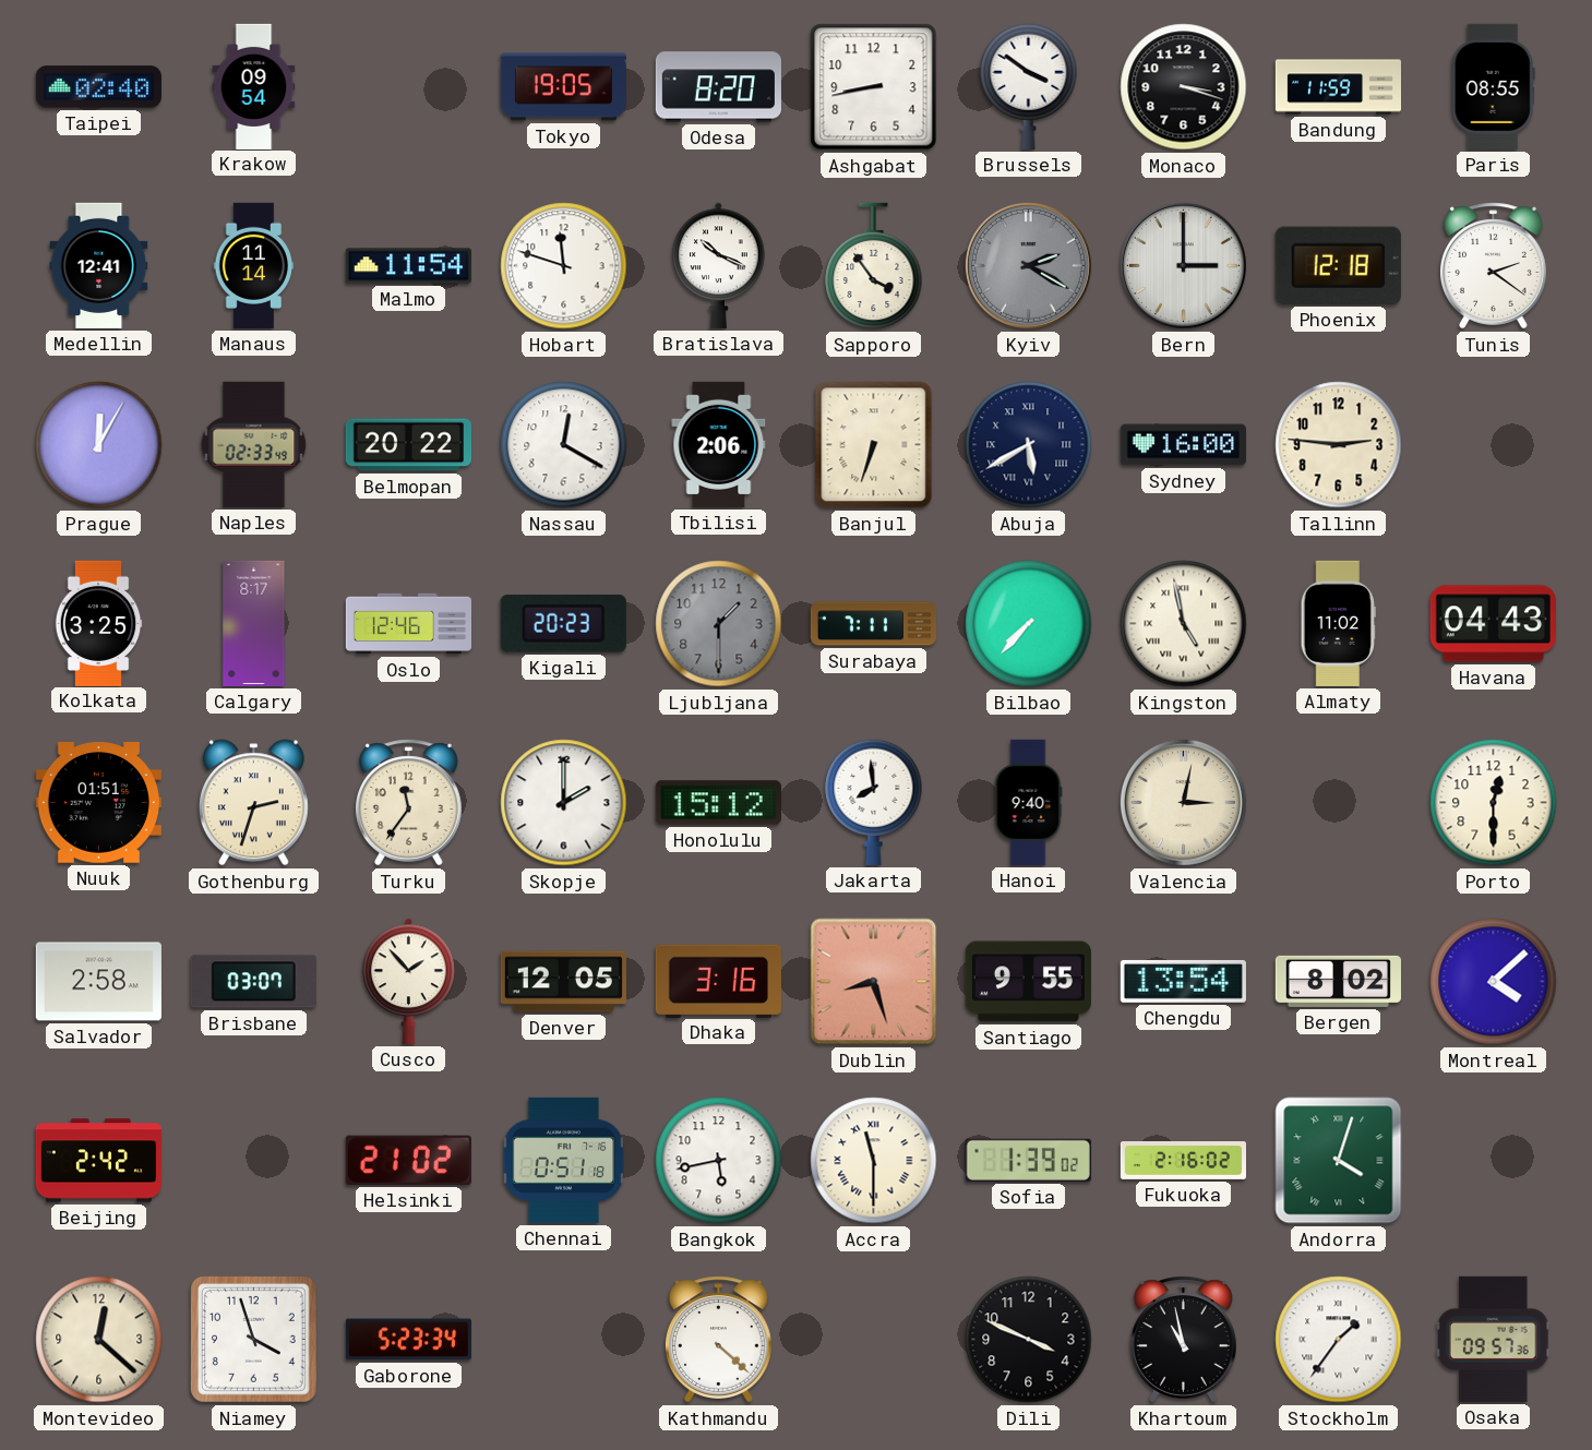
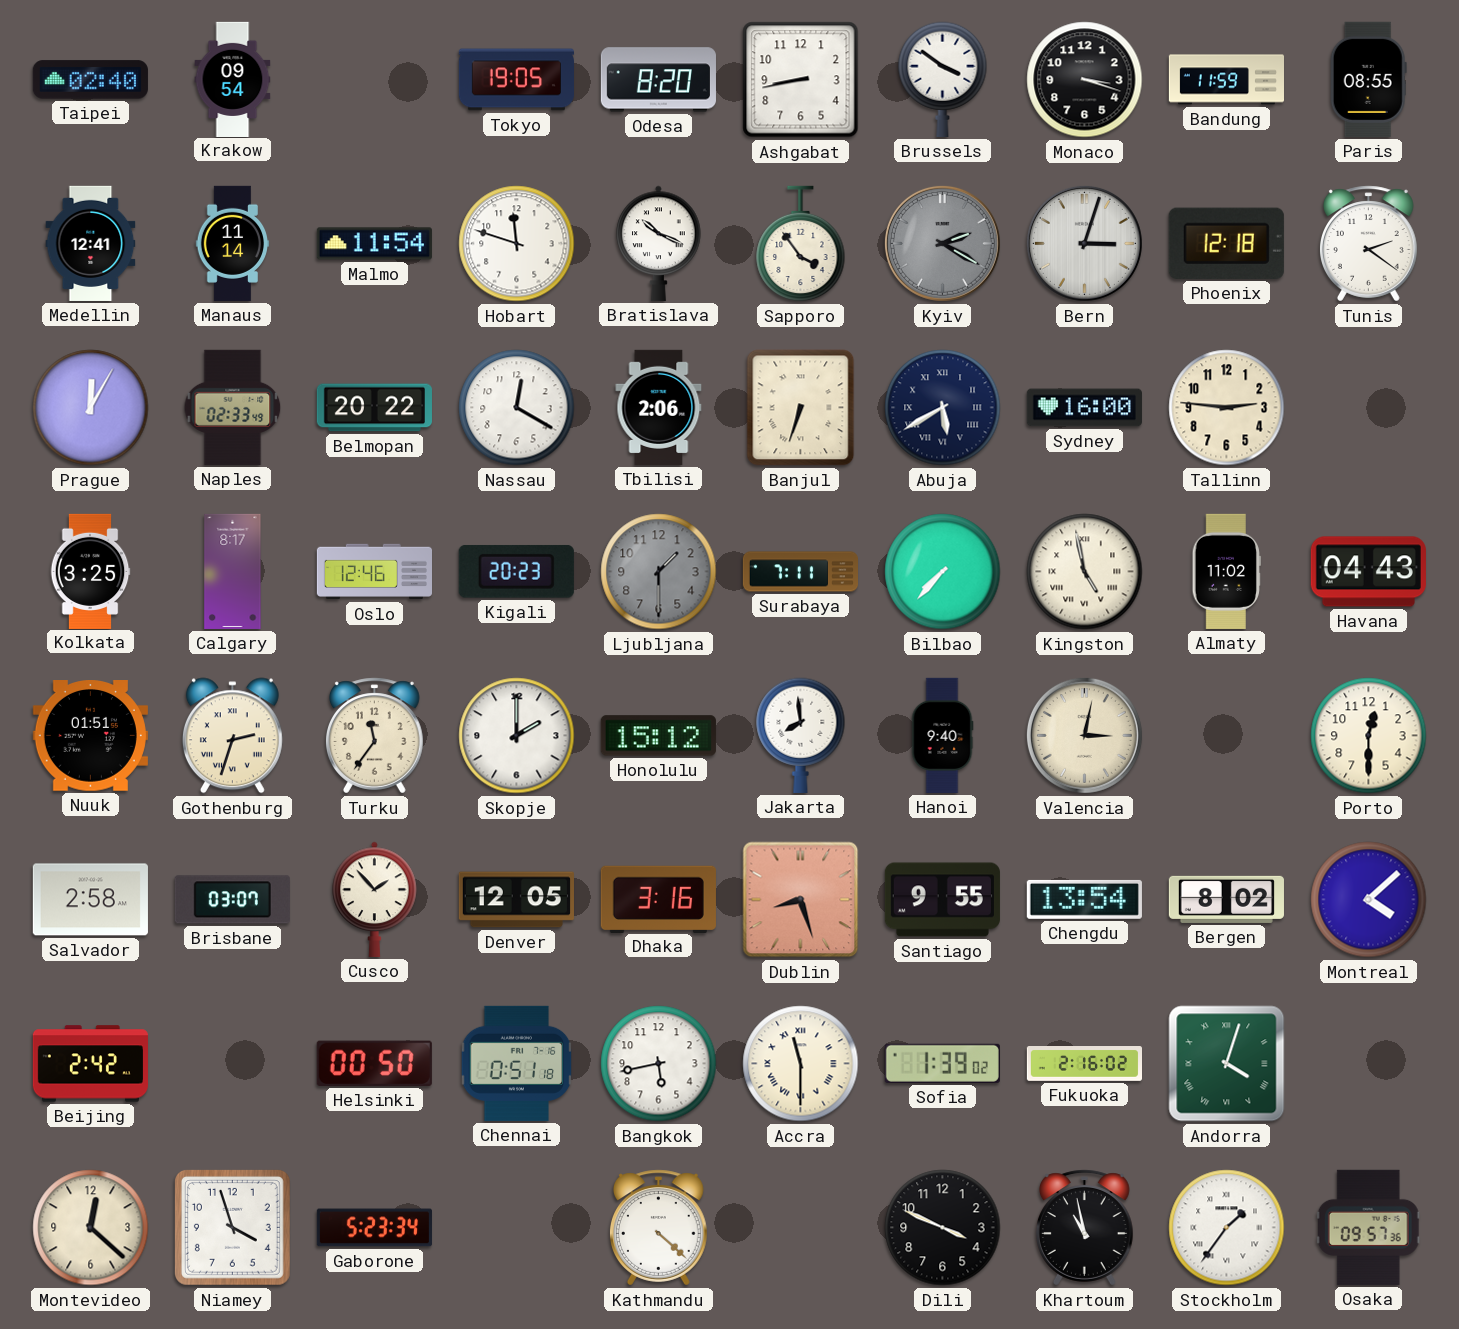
Bern: 3:00 -> 3:03 (1084, 243)
Helsinki: 21:02 -> 00:50 (374, 1063)
